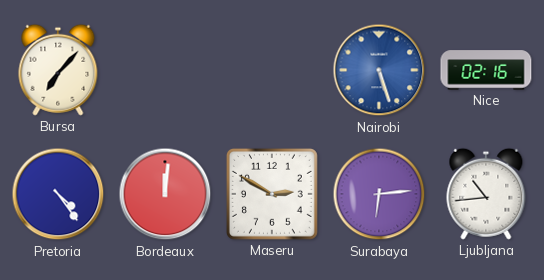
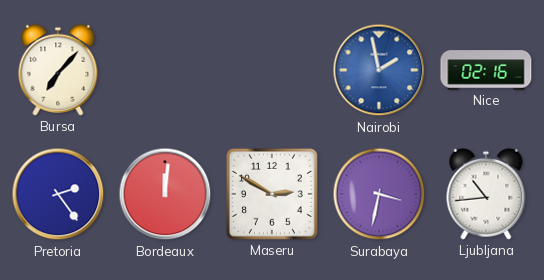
Nairobi: 5:27 -> 1:58 (379, 70)
Pretoria: 4:24 -> 2:24 (58, 194)
Surabaya: 6:14 -> 3:32 (379, 194)
